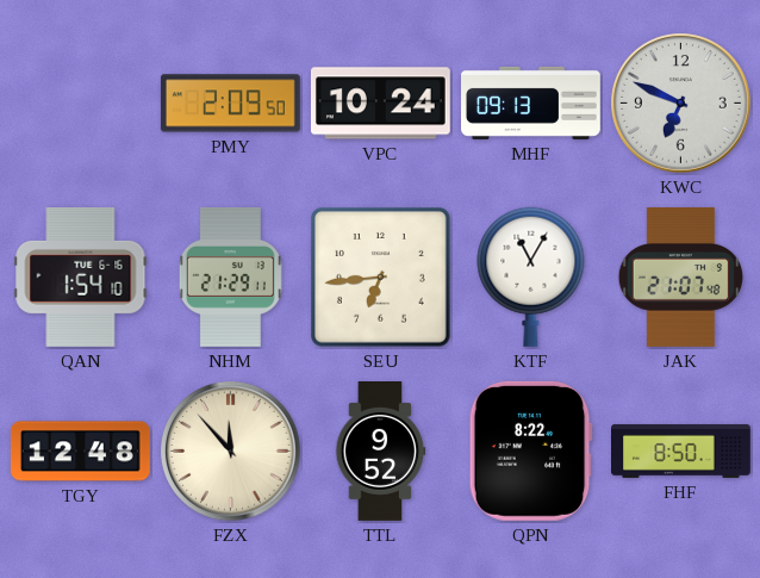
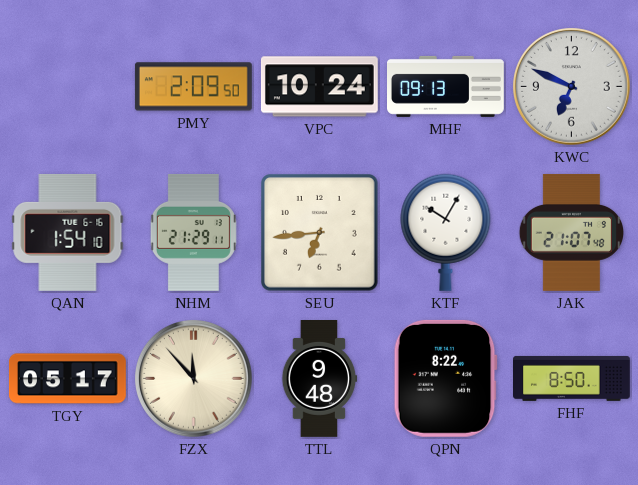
KTF: 11:05 -> 10:05 (446, 232)
TGY: 12:48 -> 05:17 (68, 379)
TTL: 9:52 -> 9:48 (319, 379)
